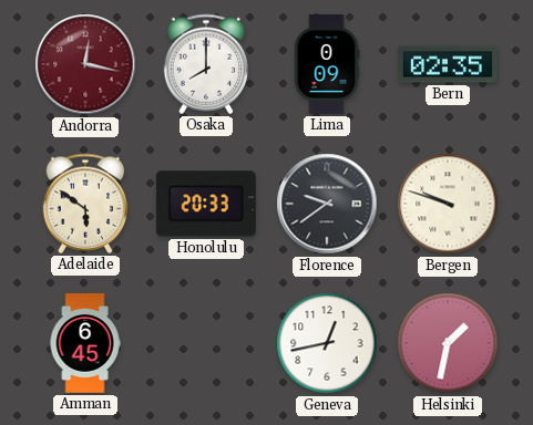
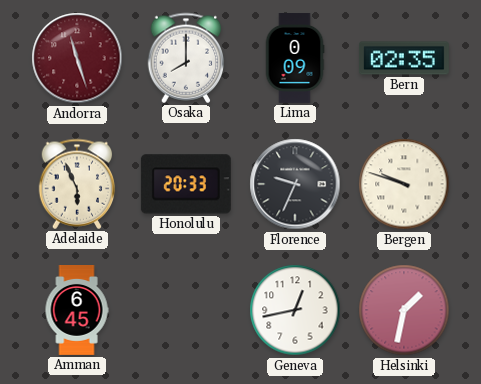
Andorra: 12:17 -> 11:27 (77, 58)
Adelaide: 5:51 -> 5:56 (77, 184)
Florence: 9:39 -> 9:34 (295, 184)
